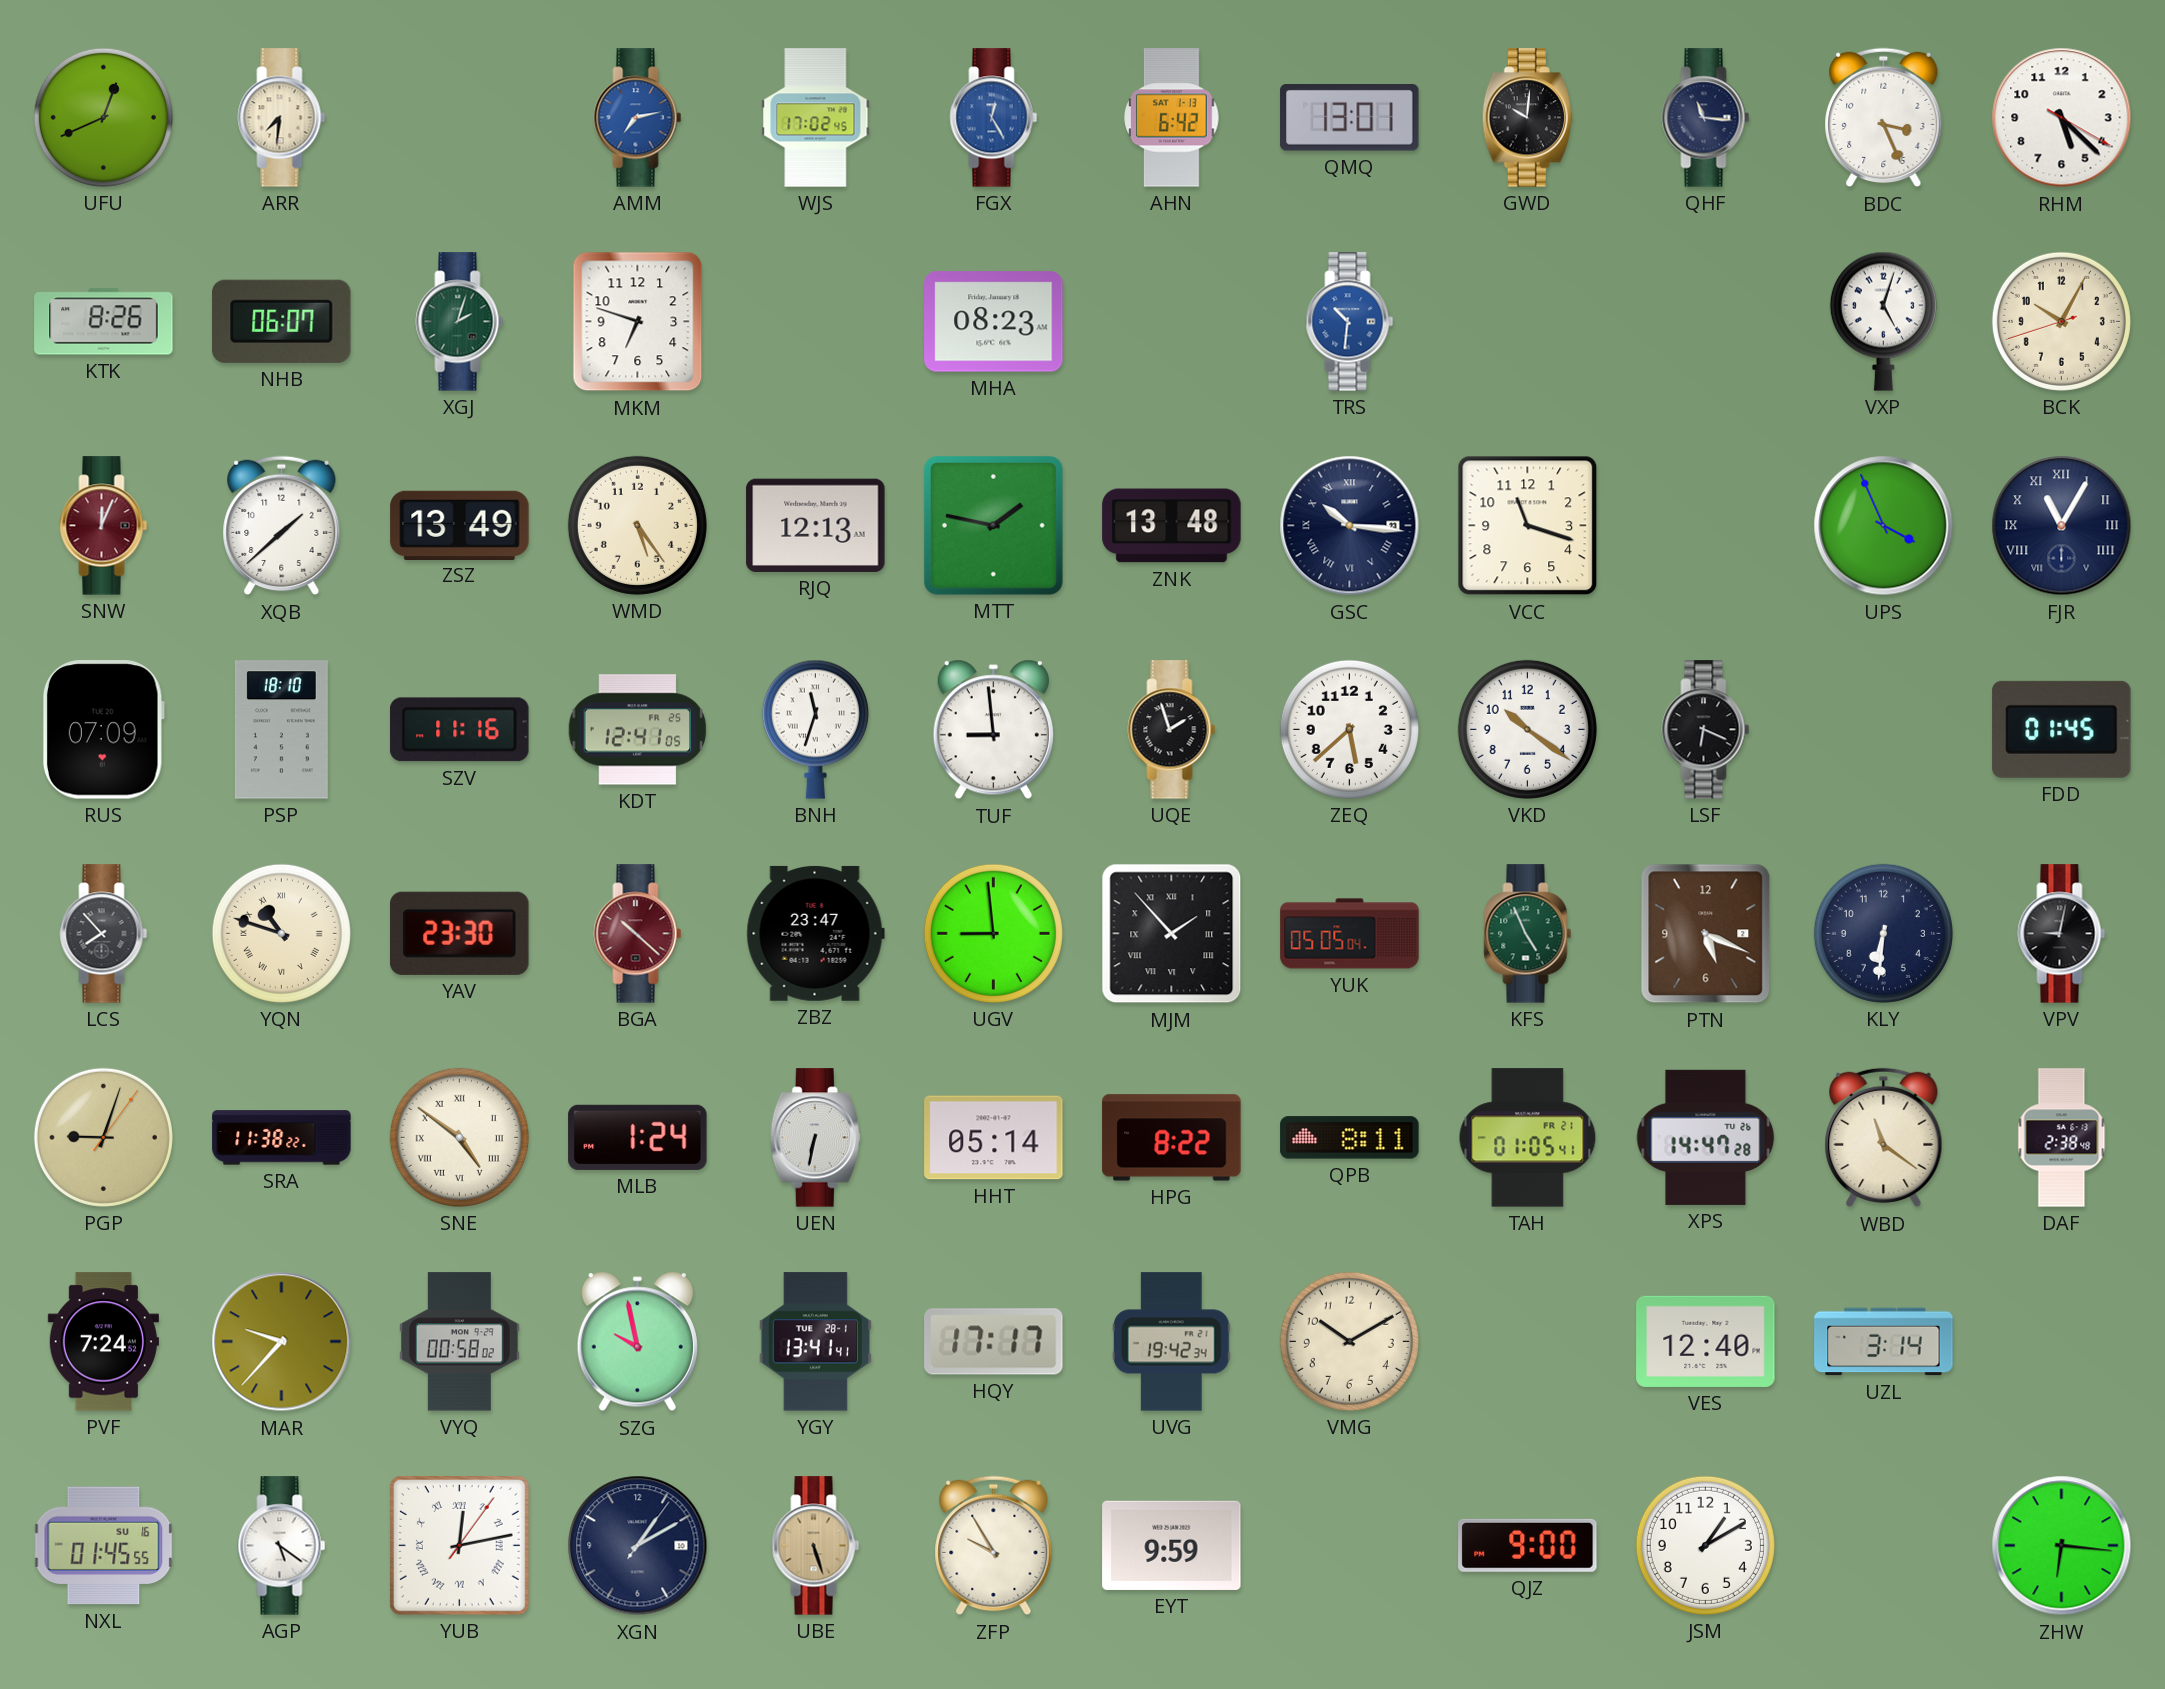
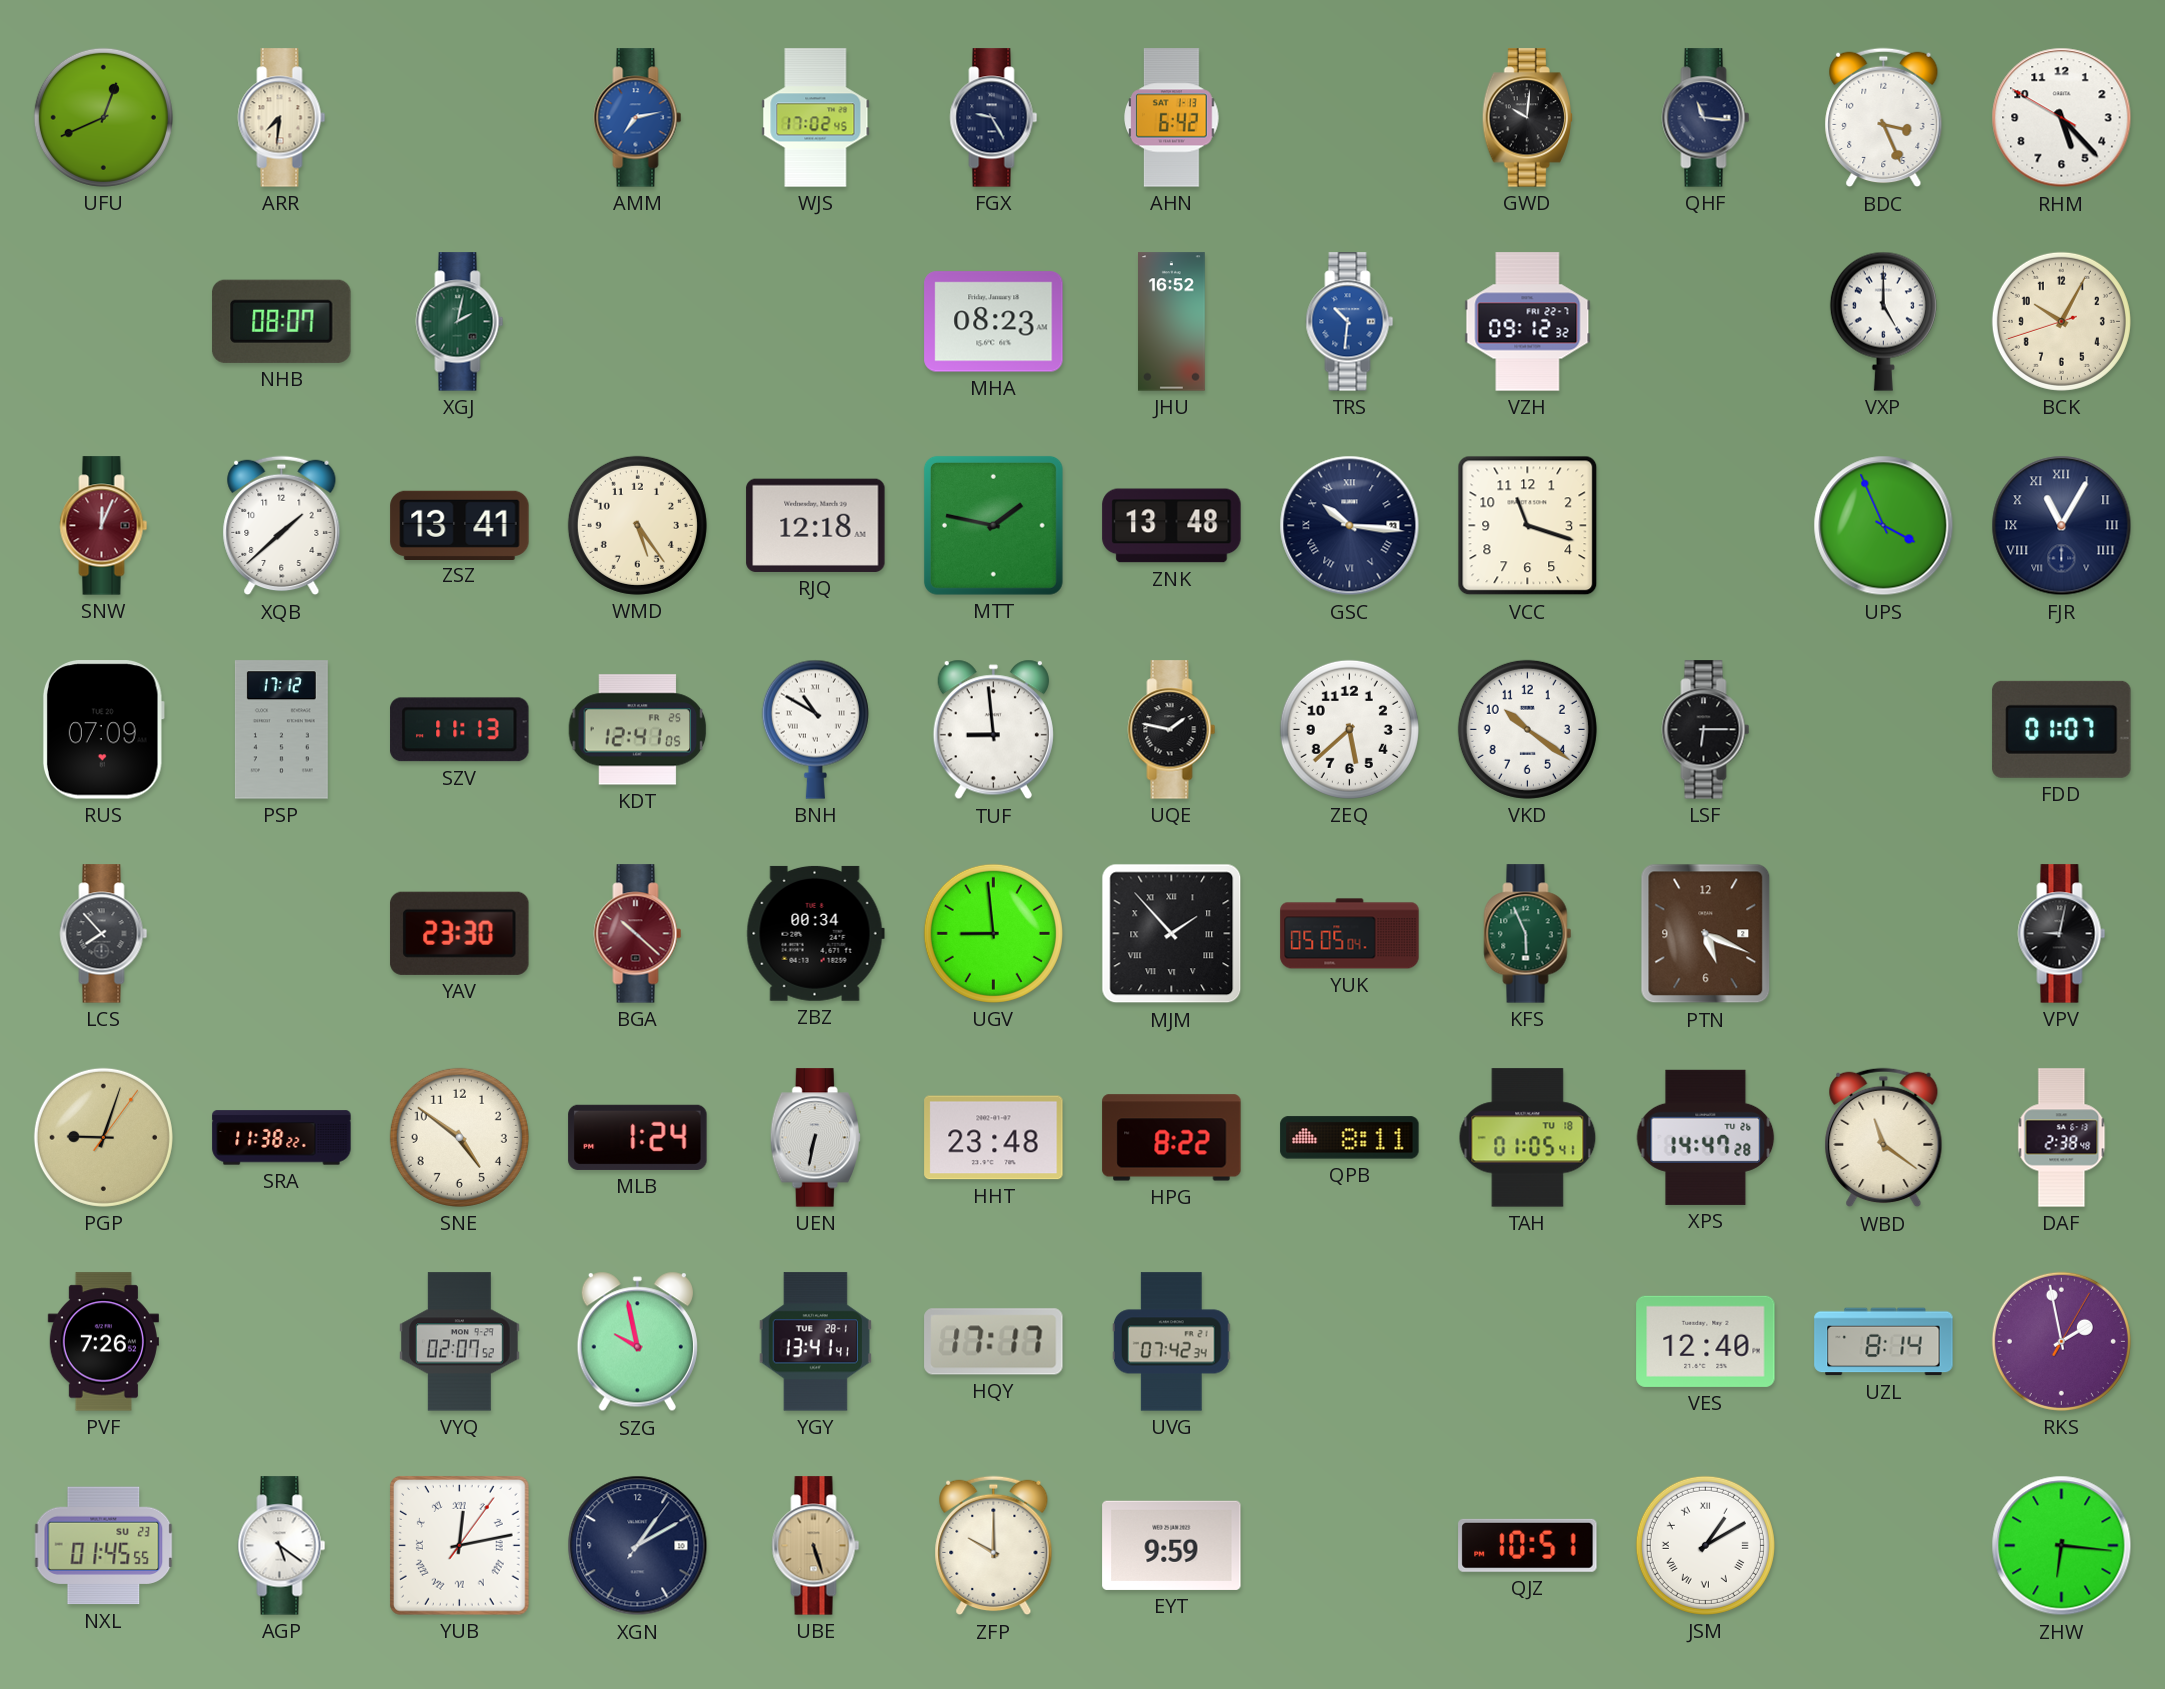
FGX: 12:25 -> 9:25 (994, 118)
FGX dial: blue -> navy (994, 118)
QMQ: 13:01 -> none (1350, 118)
RHM: 5:22:20 -> 5:22:50 (2062, 118)
KTK: 8:26 -> none (104, 322)
NHB: 06:07 -> 08:07 (282, 321)
XGJ: 2:03 -> 2:02 (460, 322)
MKM: 6:48 -> none (638, 322)
JHU: none -> 16:52 (1172, 322)
VZH: none -> 09:12 (1528, 322)
VXP: 5:03 -> 5:00 (1883, 321)
ZSZ: 13:49 -> 13:41 (460, 525)
RJQ: 12:13 -> 12:18 (816, 525)
PSP: 18:10 -> 17:12 (281, 730)
SZV: 11:16 -> 11:13 (460, 730)
BNH: 11:33 -> 10:50 (815, 729)
UQE: 1:57 -> 1:47 (1172, 730)
LSF: 6:19 -> 6:15 (1706, 730)
FDD: 01:45 -> 01:07 (2062, 729)
YQN: 10:48 -> none (281, 933)
ZBZ: 23:47 -> 00:34 (815, 933)
KFS: 4:56 -> 5:56 (1528, 934)
KLY: 6:31 -> none (1883, 933)
SNE numerals: Roman -> Arabic (459, 1137)
HHT: 05:14 -> 23:48 (994, 1138)
TAH date: FR 21 -> TU 18 (1528, 1138)
PVF: 7:24 -> 7:26 (103, 1342)
MAR: 9:37 -> none (282, 1342)
VYQ: 00:58 -> 02:07 (460, 1342)
UVG: 19:42 -> 07:42 (1171, 1342)
VMG: 10:10 -> none (1349, 1341)
UZL: 3:14 -> 8:14 (1884, 1342)
RKS: none -> 1:58 (2061, 1341)
NXL date: SU 16 -> SU 23 (104, 1546)
ZFP: 9:55 -> 10:00 (994, 1546)
QJZ: 9:00 -> 10:51 (1528, 1545)
JSM numerals: Arabic -> Roman (1705, 1545)
